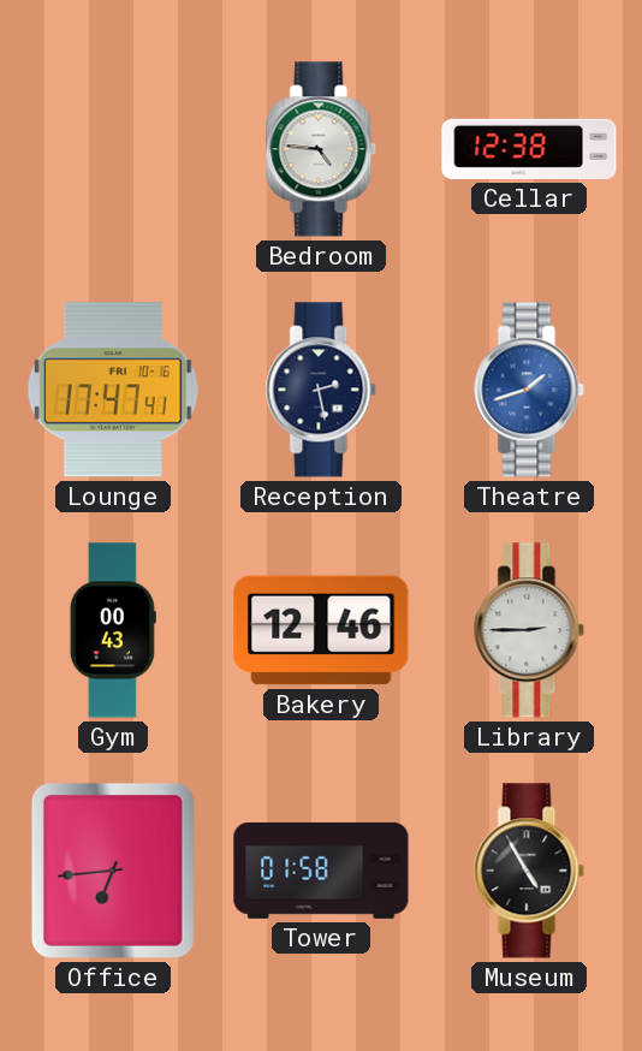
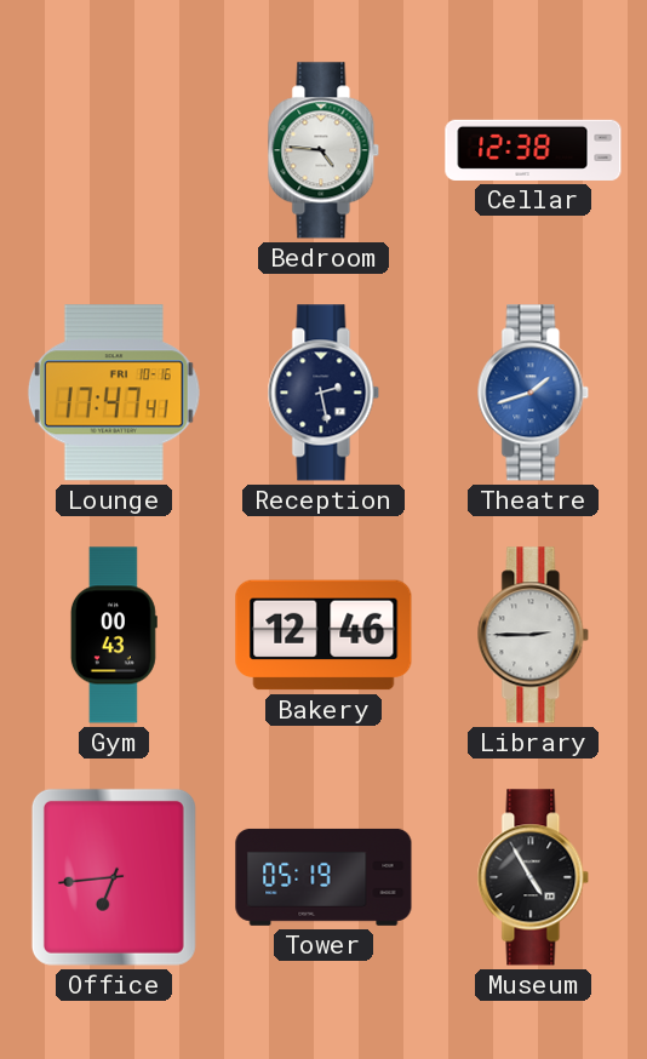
Tower: 01:58 -> 05:19 (323, 877)
